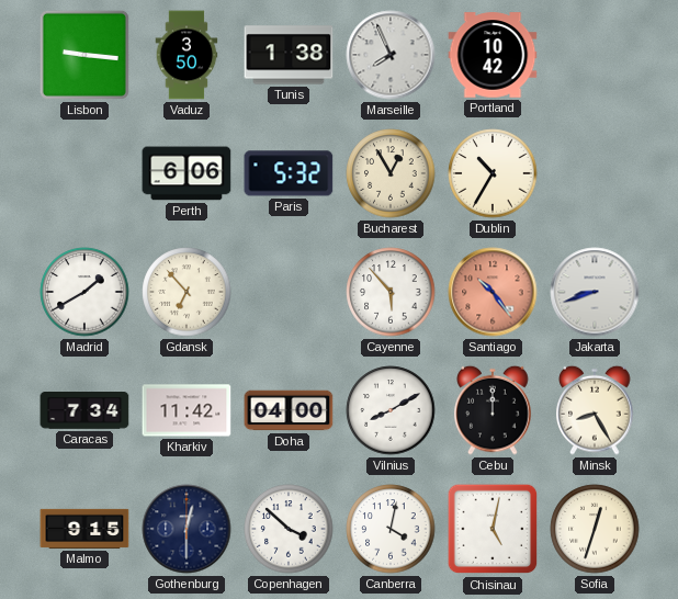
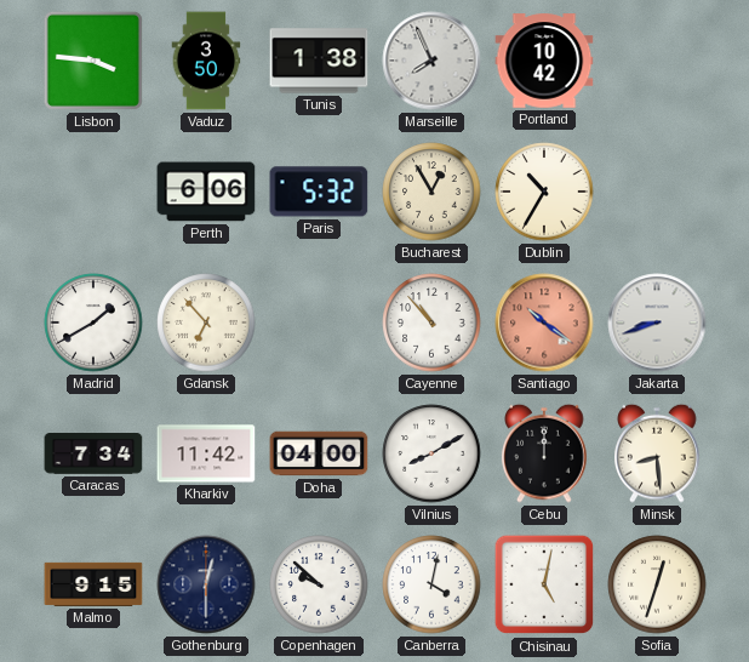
Lisbon: 9:16 -> 3:46 (93, 61)
Cayenne: 5:53 -> 10:53 (431, 323)
Santiago: 10:24 -> 10:21 (544, 323)
Minsk: 8:25 -> 8:29 (657, 453)
Copenhagen: 3:52 -> 9:52 (319, 584)
